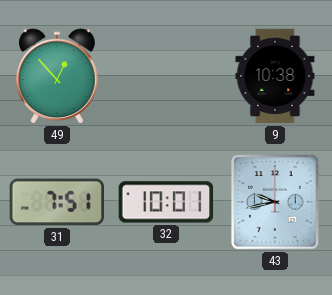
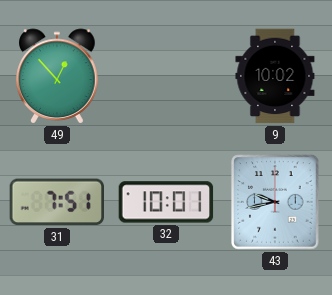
9: 10:38 -> 10:02 (275, 76)
